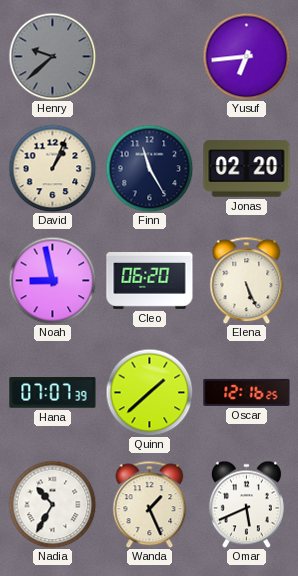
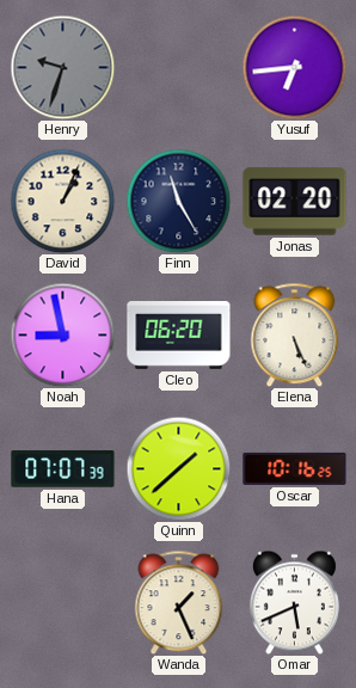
Henry: 9:38 -> 9:33 (62, 67)
Oscar: 12:16 -> 10:16 (295, 468)
Nadia: 10:35 -> none (52, 504)
